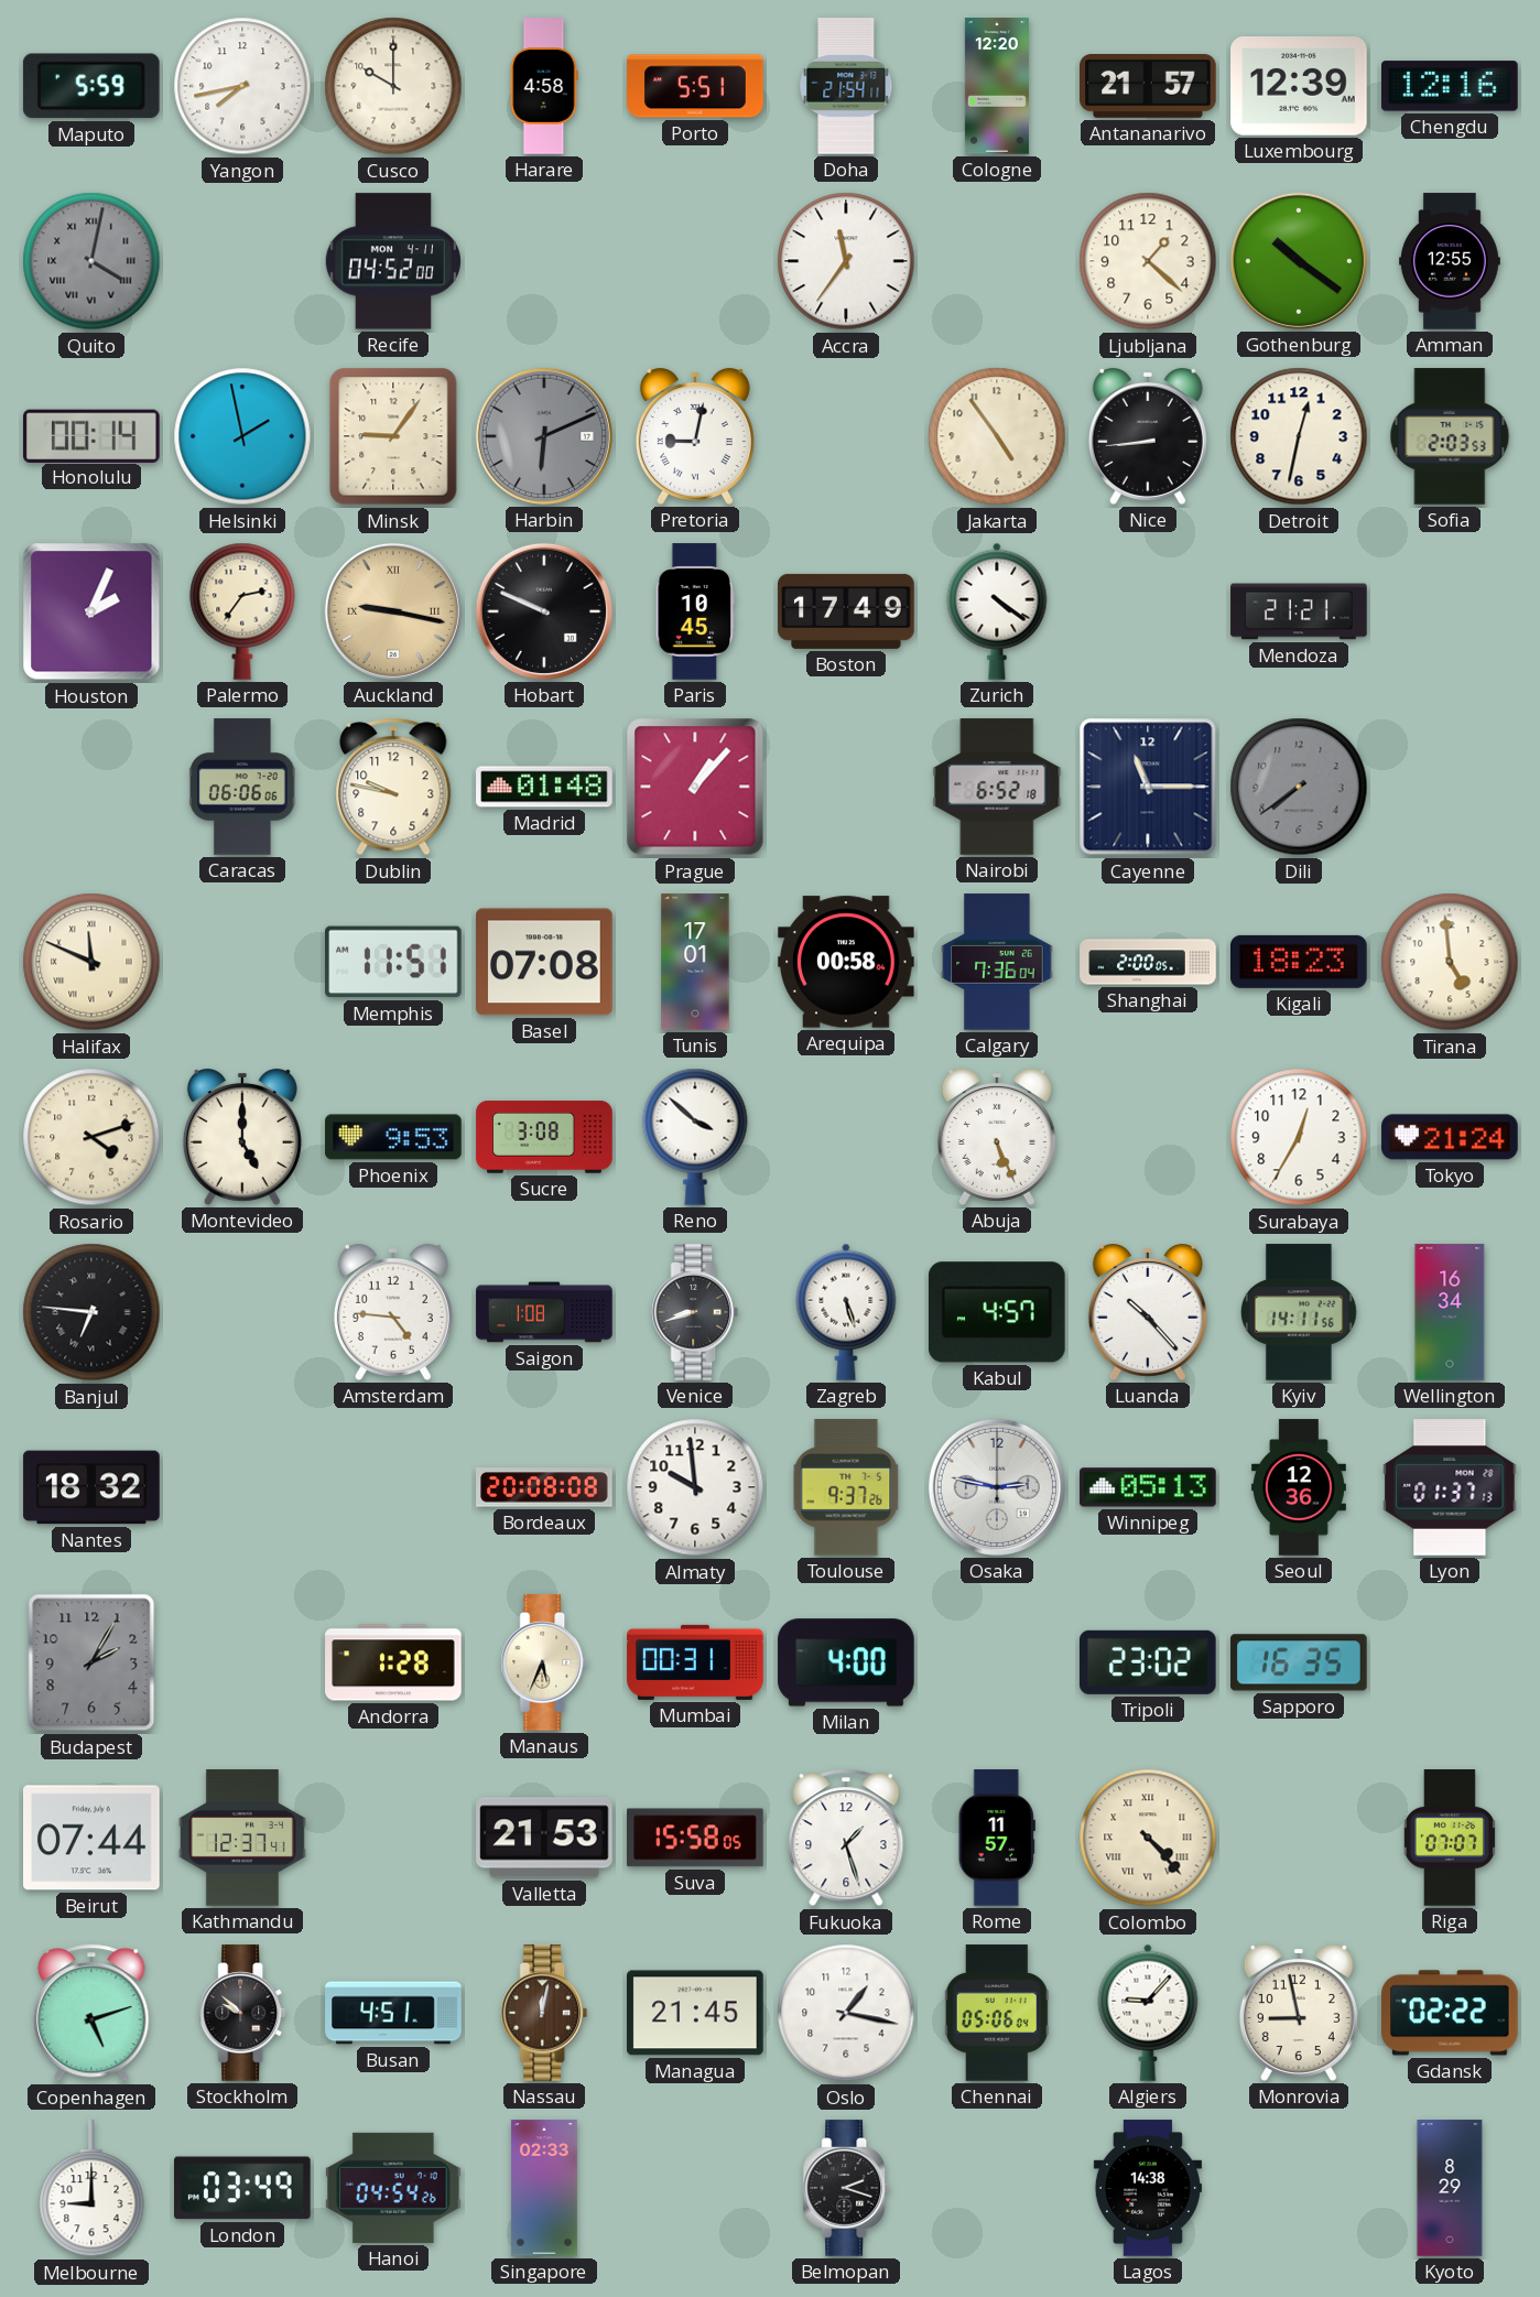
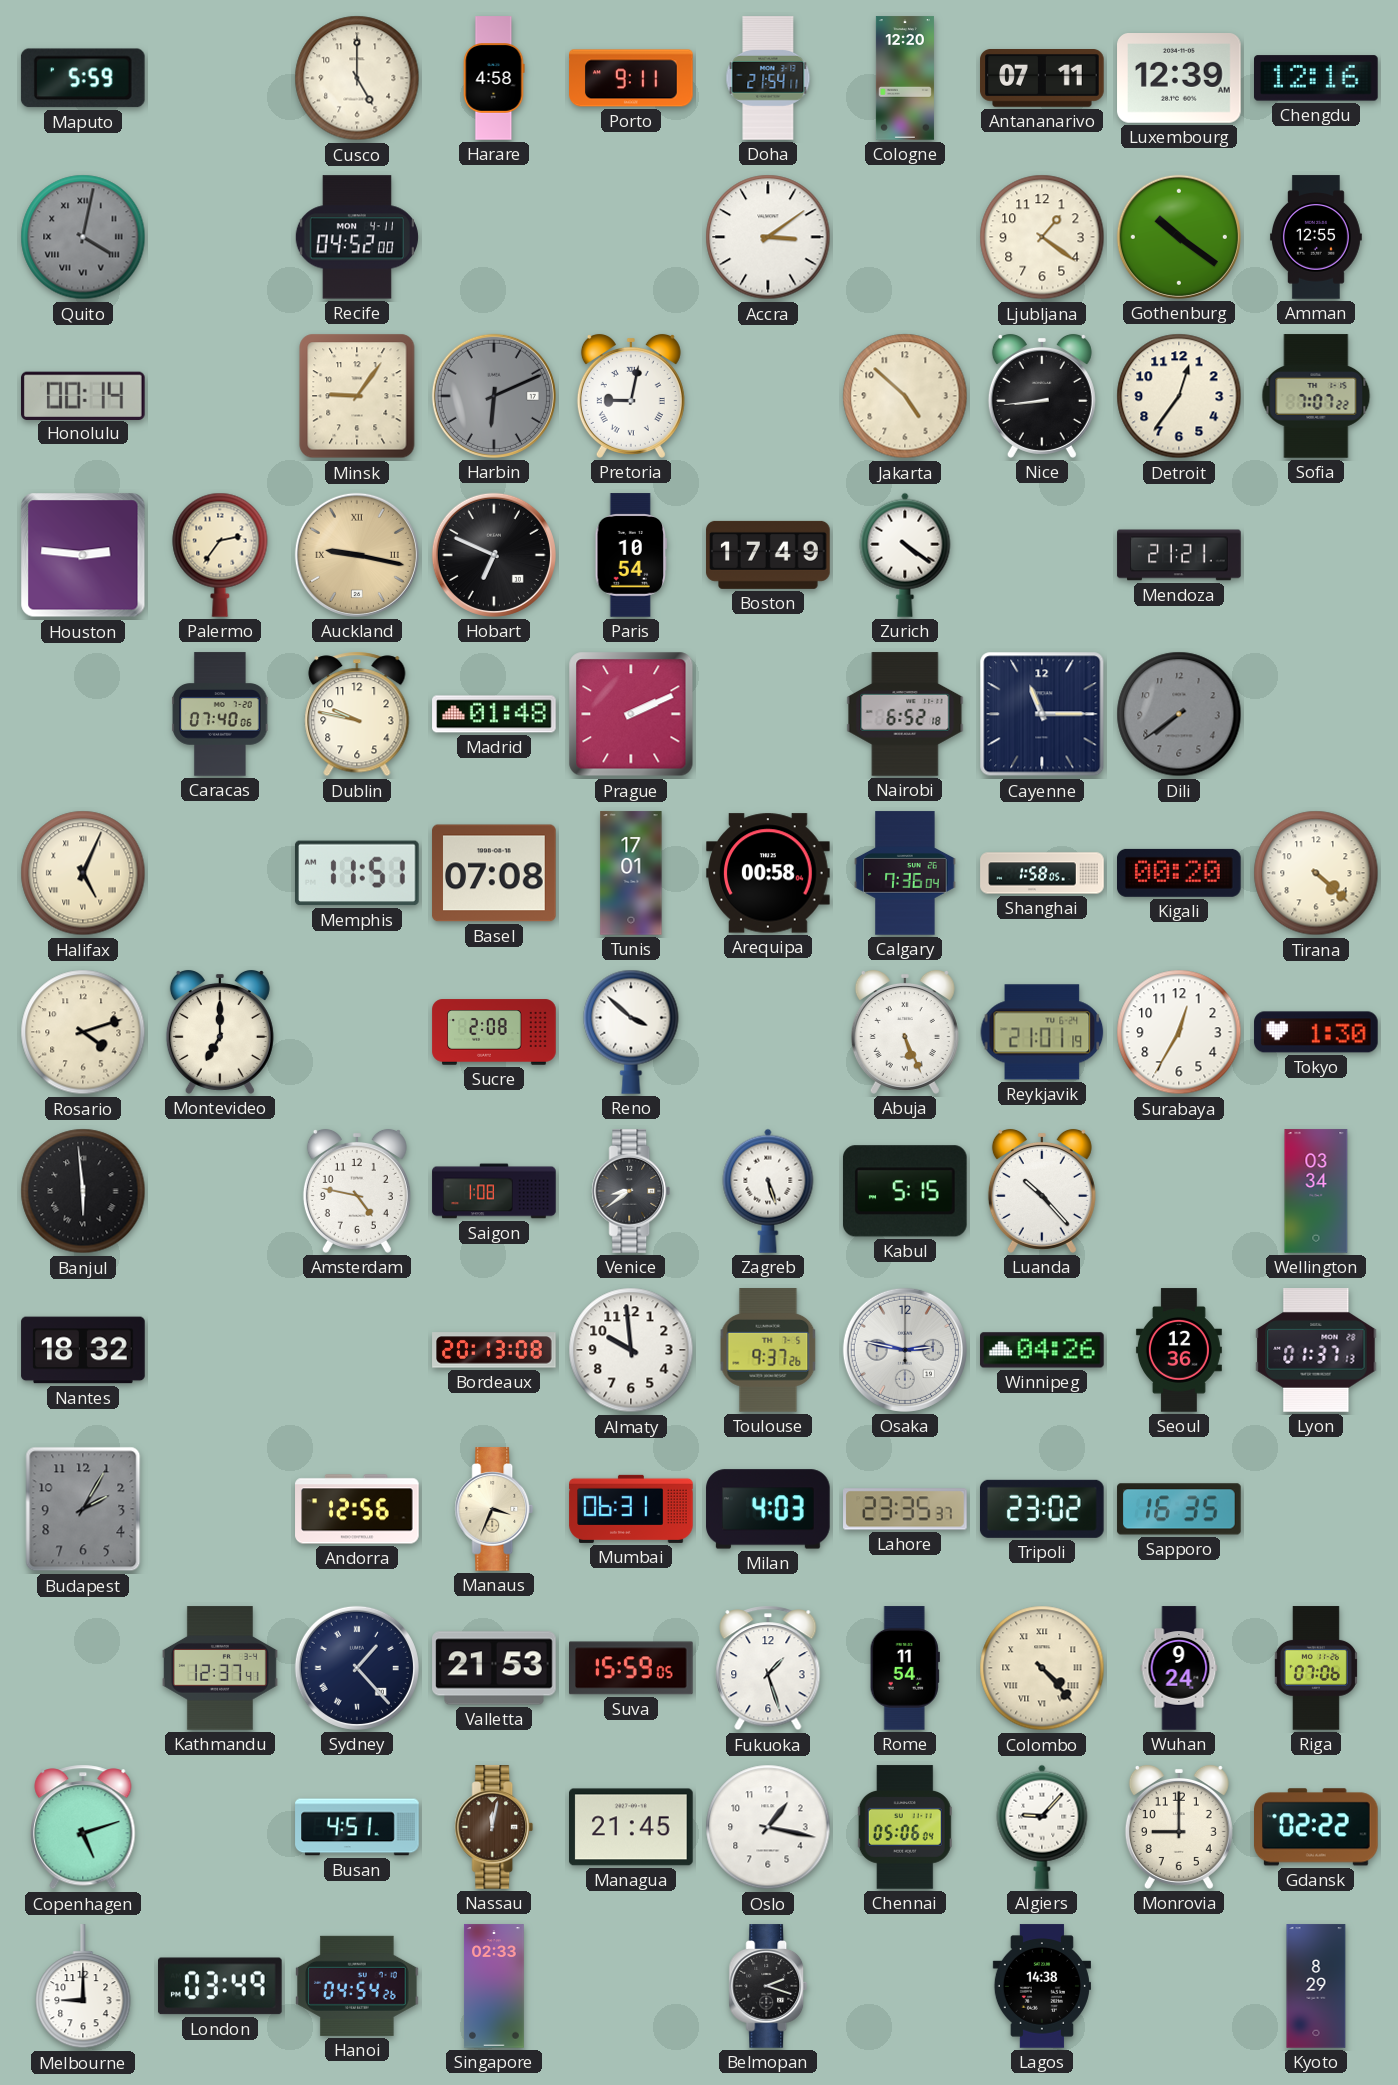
Yangon: 7:43 -> none (242, 86)
Cusco: 10:00 -> 5:00 (357, 78)
Porto: 5:51 -> 9:11 (631, 78)
Antananarivo: 21:57 -> 07:11 (1042, 79)
Accra: 11:36 -> 3:09 (768, 237)
Ljubljana: 1:22 -> 1:21 (1042, 237)
Helsinki: 1:58 -> none (242, 436)
Jakarta: 4:54 -> 4:52 (905, 396)
Detroit: 12:32 -> 12:36 (1179, 396)
Sofia: 2:03 -> 7:07 (1316, 396)
Houston: 2:04 -> 2:46 (83, 555)
Hobart: 9:49 -> 6:49 (494, 555)
Paris: 10:45 -> 10:54 (631, 555)
Caracas: 06:06 -> 07:40 (220, 714)
Prague: 1:07 -> 2:11 (631, 714)
Halifax: 11:49 -> 5:04 (83, 873)
Shanghai: 2:00 -> 1:58 (1042, 873)
Kigali: 18:23 -> 00:20 (1180, 873)
Tirana: 4:59 -> 4:22 (1316, 873)
Montevideo: 5:00 -> 7:00 (220, 1032)
Phoenix: 9:53 -> none (393, 1137)
Sucre: 3:08 -> 2:08 (494, 1032)
Reykjavik: none -> 21:01 (1042, 1032)
Tokyo: 21:24 -> 1:30 (1316, 1032)
Banjul: 6:46 -> 5:59 (83, 1191)
Amsterdam: 4:46 -> 4:47 (357, 1191)
Venice: 8:42 -> 8:39 (631, 1191)
Kabul: 4:57 -> 5:15 (905, 1191)
Kyiv: 14:11 -> none (1299, 1312)
Wellington: 16:34 -> 03:34 (1316, 1191)
Bordeaux: 20:08 -> 20:13 (494, 1350)
Winnipeg: 05:13 -> 04:26 (1042, 1350)
Andorra: 1:28 -> 12:56 (357, 1509)
Manaus: 5:34 -> 3:34 (494, 1509)
Mumbai: 00:31 -> 06:31 (631, 1509)
Milan: 4:00 -> 4:03 (768, 1509)
Lahore: none -> 23:35 (905, 1509)
Beirut: 07:44 -> none (93, 1838)
Sydney: none -> 1:23 (357, 1668)
Suva: 15:58 -> 15:59 (632, 1668)
Rome: 11:57 -> 11:54 (905, 1668)
Wuhan: none -> 9:24 (1179, 1668)
Riga: 07:07 -> 07:06 (1316, 1668)
Stockholm: 9:52 -> none (242, 2013)
Monrovia: 8:58 -> 9:00 (1179, 1827)
